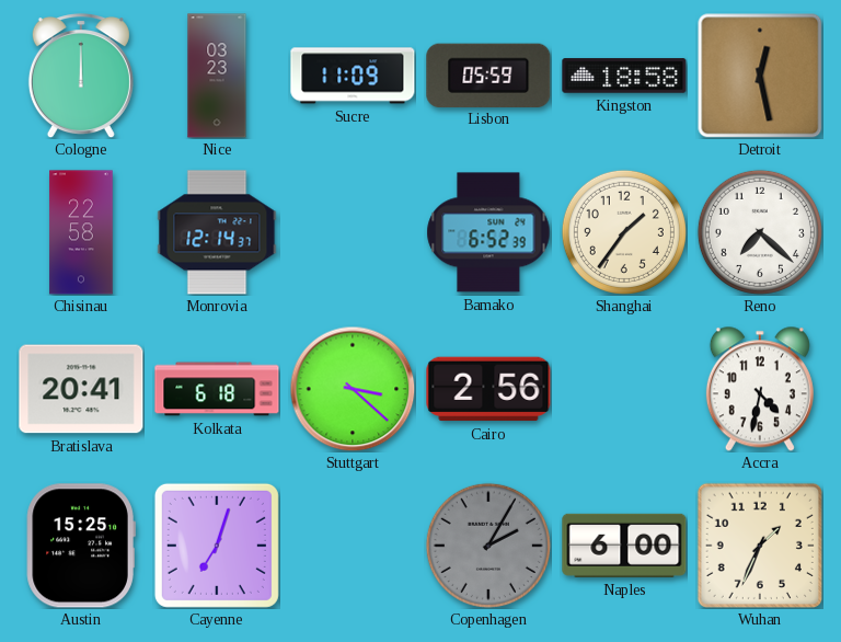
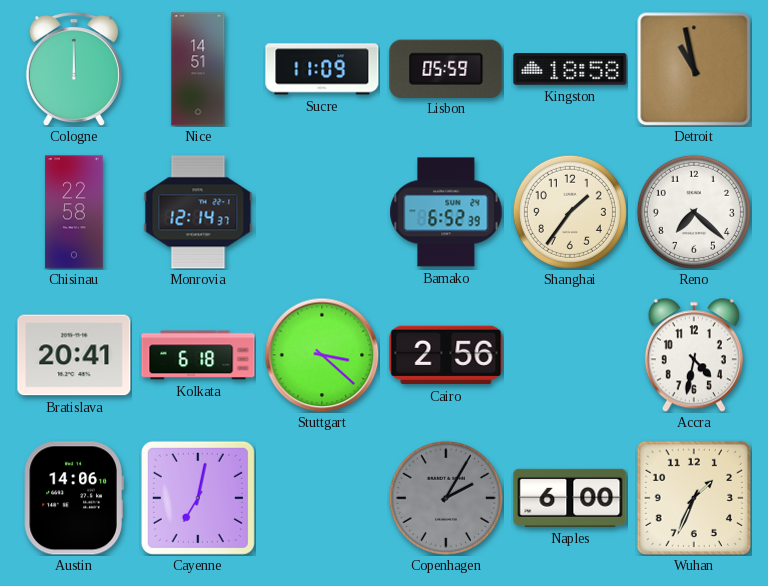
Nice: 03:23 -> 14:51 (198, 69)
Detroit: 12:28 -> 10:58 (694, 69)
Austin: 15:25 -> 14:06 (74, 498)
Cayenne: 7:03 -> 7:02 (198, 498)
